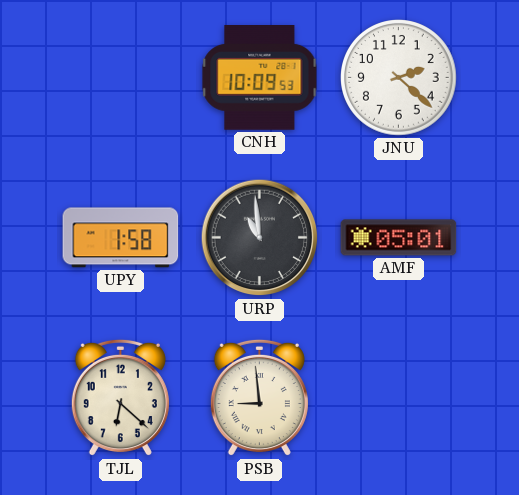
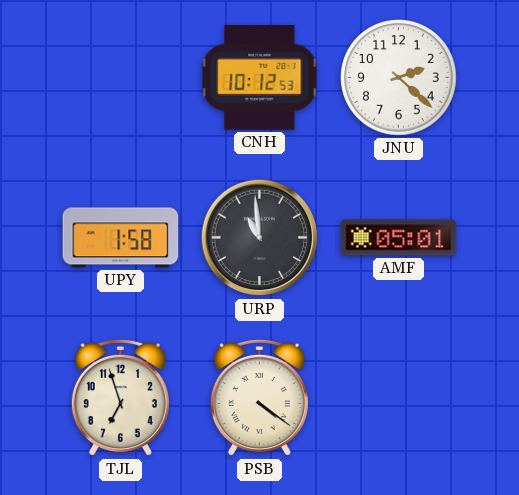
CNH: 10:09 -> 10:12 (260, 78)
TJL: 6:22 -> 6:57 (120, 398)
PSB: 8:59 -> 4:21 (259, 398)
